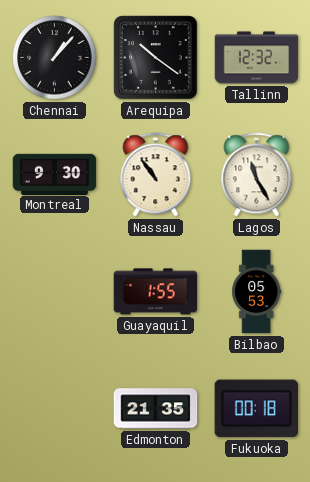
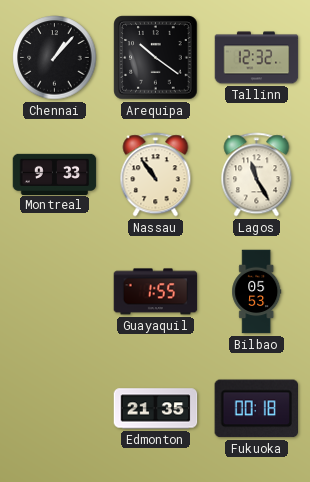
Montreal: 9:30 -> 9:33 (55, 174)
